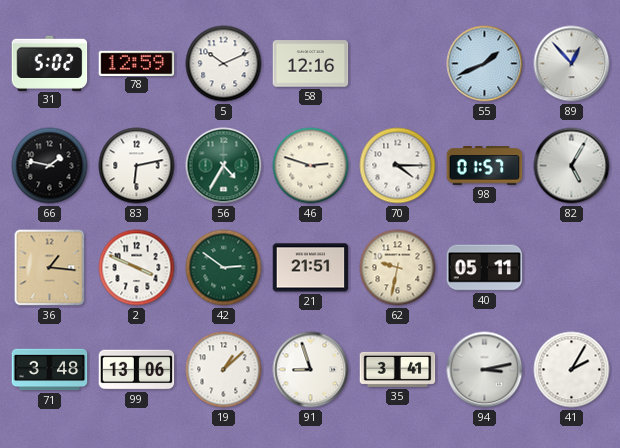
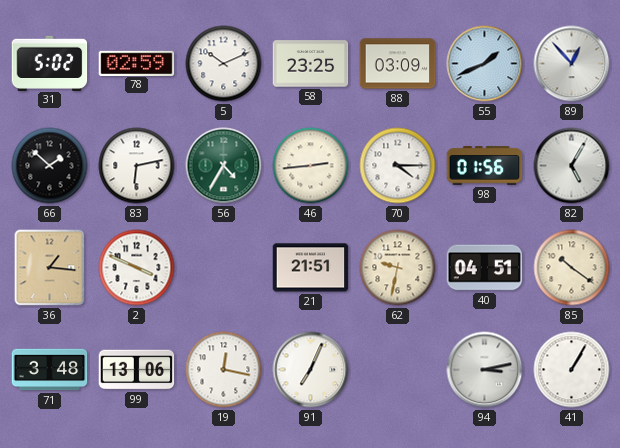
78: 12:59 -> 02:59 (137, 63)
58: 12:16 -> 23:25 (311, 64)
88: none -> 03:09 (398, 64)
66: 1:47 -> 1:52 (50, 166)
46: 2:48 -> 2:44 (311, 166)
98: 01:57 -> 01:56 (485, 166)
42: 2:51 -> none (224, 268)
40: 05:11 -> 04:51 (485, 268)
85: none -> 10:21 (572, 268)
19: 1:08 -> 12:17 (224, 370)
91: 8:57 -> 7:04 (311, 370)
35: 3:41 -> none (398, 369)
41: 2:05 -> 1:05 (572, 370)
